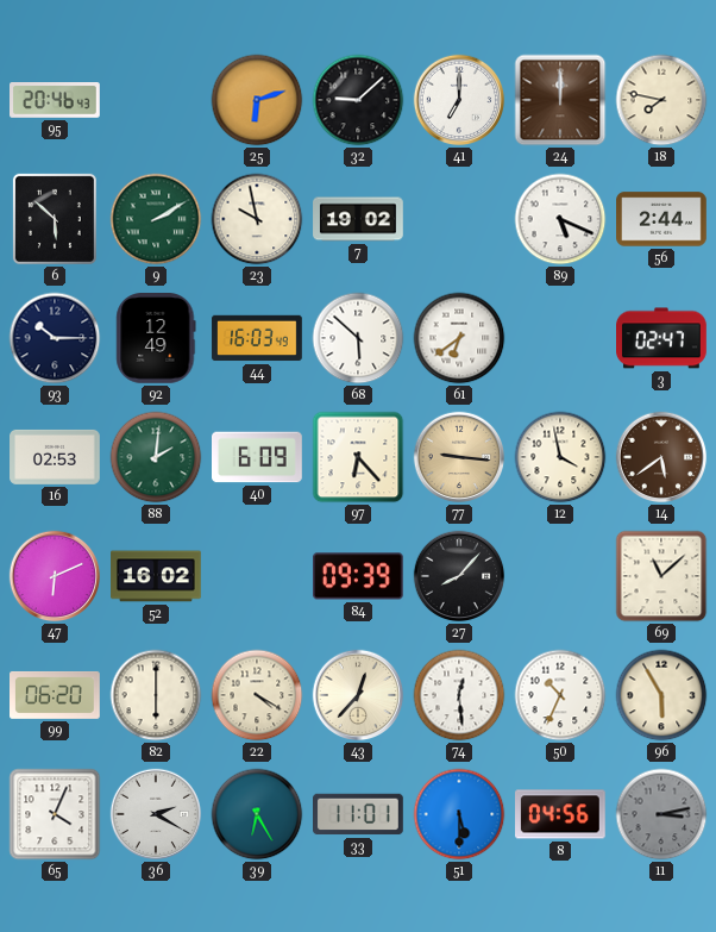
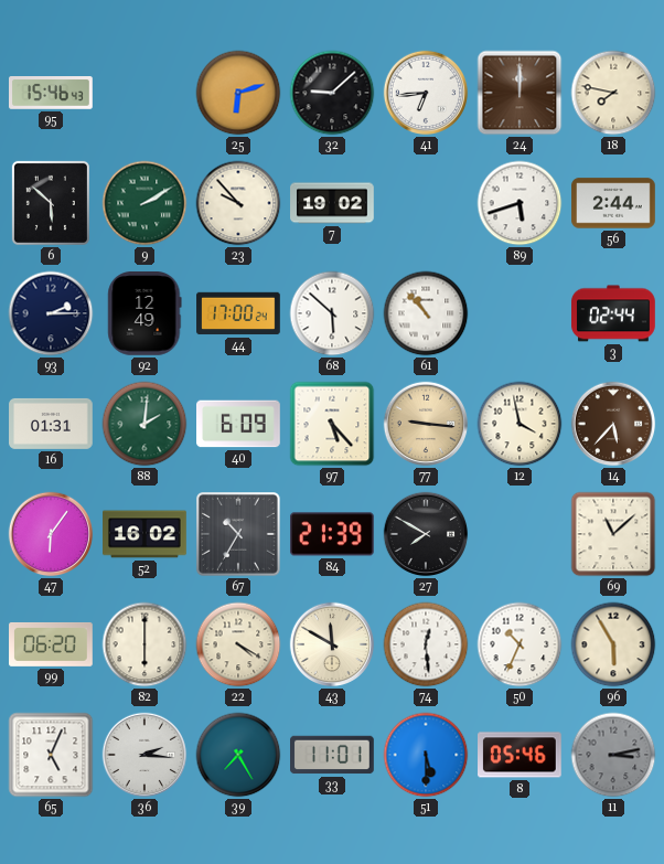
95: 20:46 -> 15:46 (52, 94)
41: 7:00 -> 6:44 (426, 93)
23: 9:58 -> 9:53 (238, 203)
89: 5:19 -> 5:42 (520, 203)
93: 10:15 -> 2:15 (51, 313)
44: 16:03 -> 17:00 (238, 313)
61: 6:39 -> 10:53 (426, 313)
3: 02:47 -> 02:44 (614, 313)
16: 02:53 -> 01:31 (51, 424)
97: 6:23 -> 5:23 (332, 424)
14: 5:39 -> 5:37 (613, 424)
47: 6:11 -> 6:06 (51, 534)
67: none -> 10:35 (239, 535)
84: 09:39 -> 21:39 (333, 534)
27: 8:07 -> 7:50 (426, 534)
43: 12:37 -> 11:50 (332, 644)
65: 4:04 -> 5:04 (51, 755)
36: 2:20 -> 2:16 (144, 755)
39: 6:25 -> 7:25 (238, 755)
8: 04:56 -> 05:46 (521, 755)
